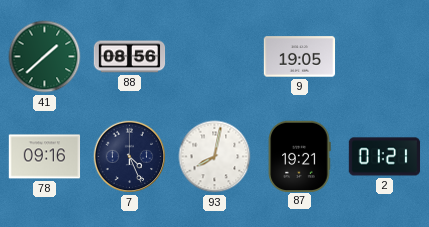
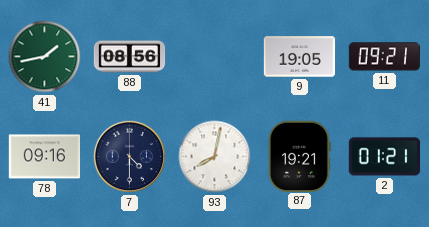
41: 1:38 -> 1:43 (45, 57)
11: none -> 09:21 (384, 57)
7: 4:26 -> 4:30 (130, 157)
